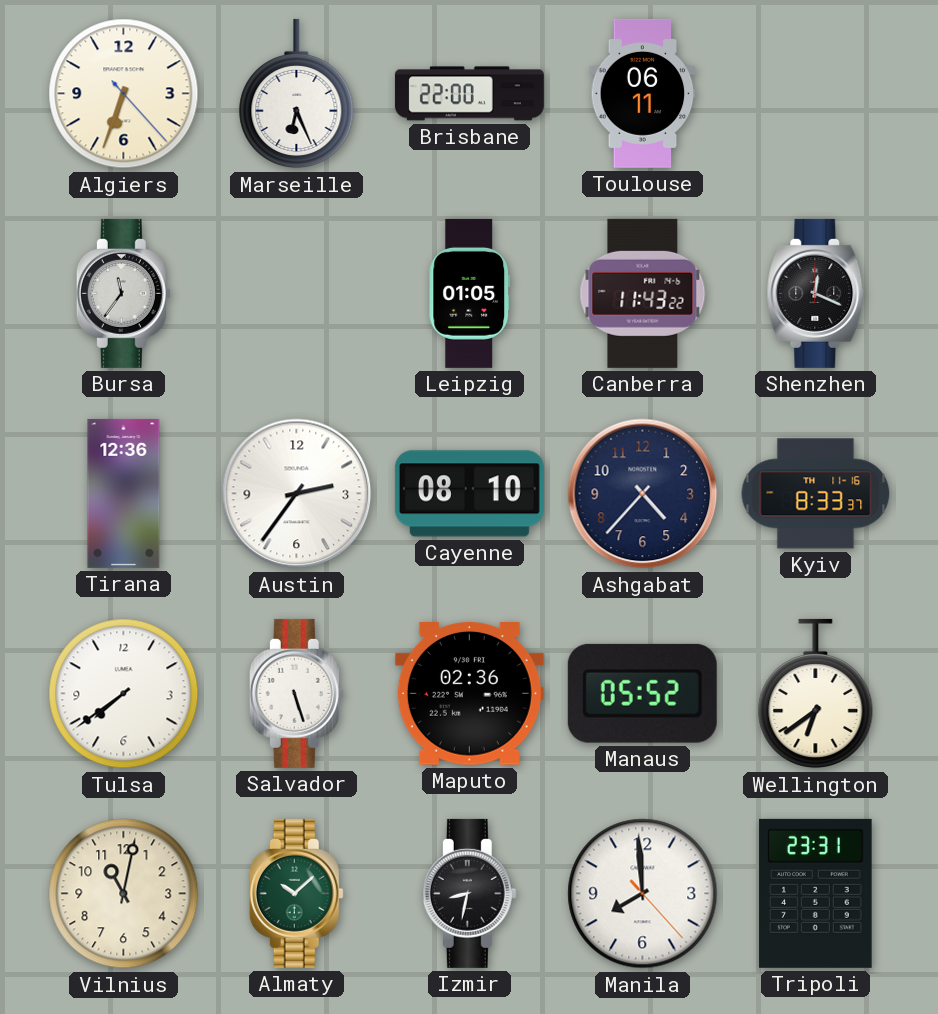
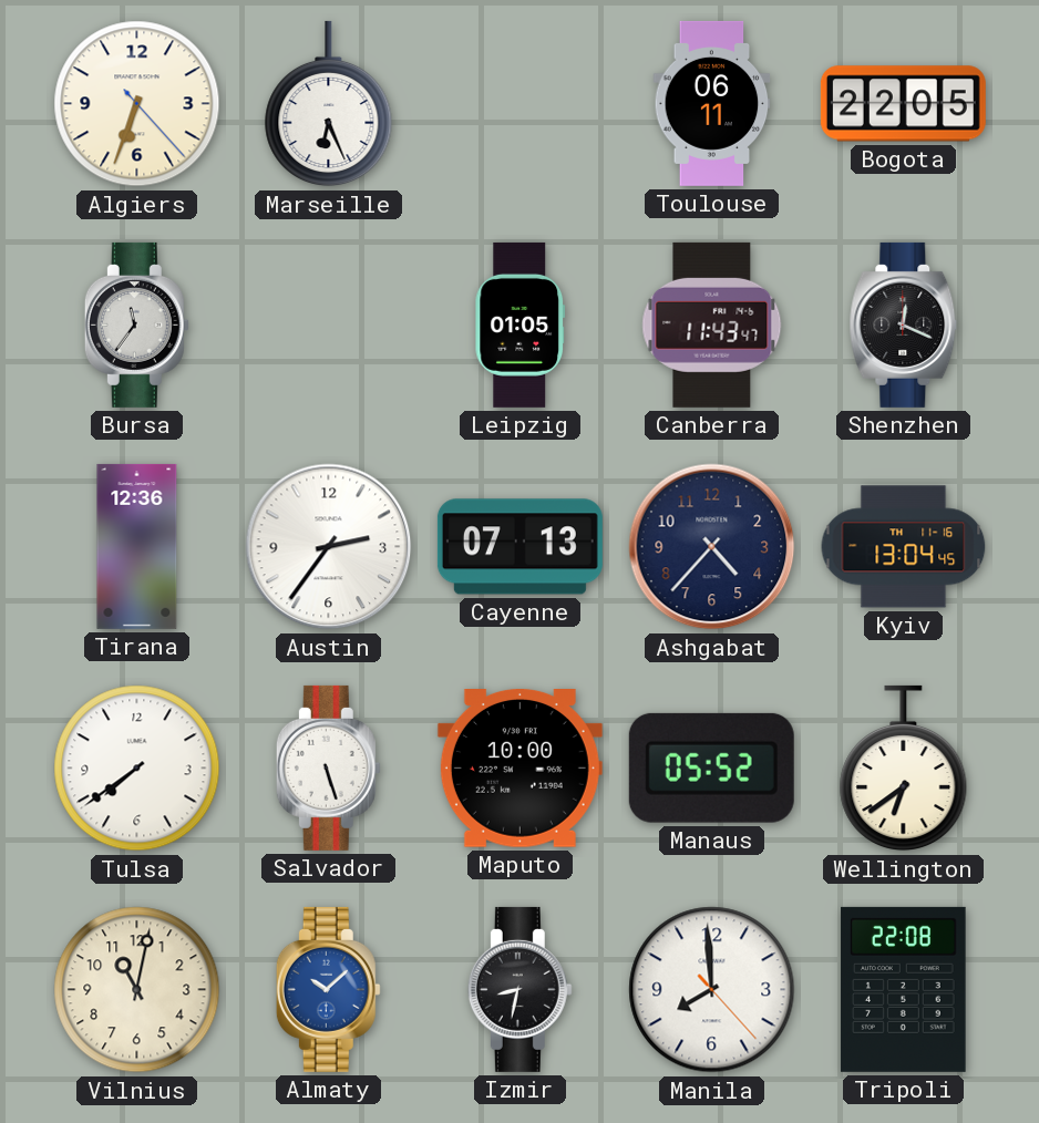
Brisbane: 22:00 -> none (469, 94)
Bogota: none -> 22:05 (903, 104)
Canberra: 11:43:22 -> 11:43:47 (712, 324)
Cayenne: 08:10 -> 07:13 (519, 547)
Kyiv: 8:33 -> 13:04 (904, 547)
Maputo: 02:36 -> 10:00 (519, 769)
Almaty dial: green -> blue (328, 989)
Tripoli: 23:31 -> 22:08 (904, 989)
